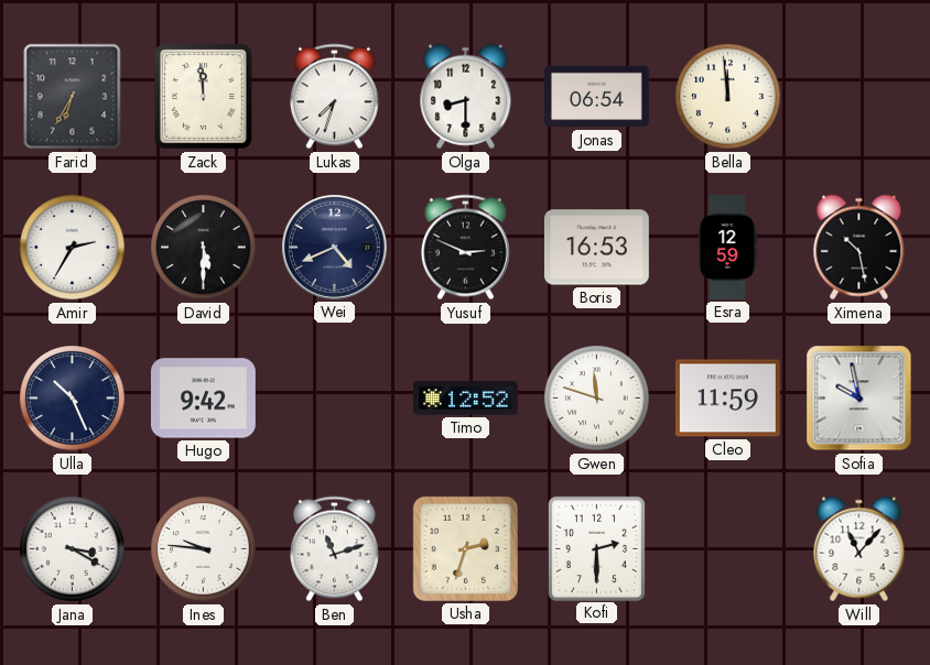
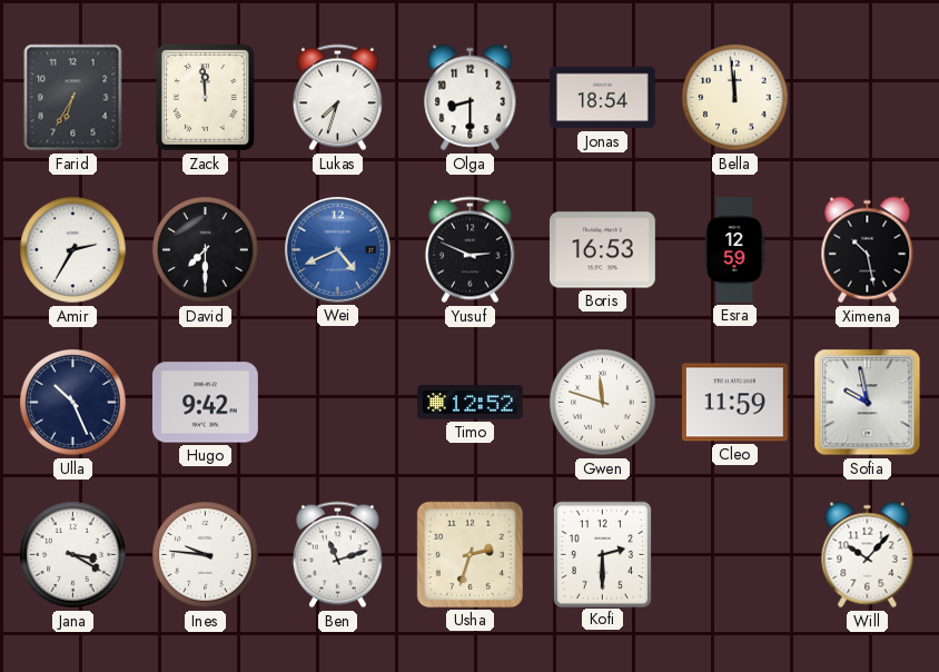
Jonas: 06:54 -> 18:54 (602, 98)
David: 5:30 -> 7:30 (206, 250)
Wei dial: navy -> blue (337, 249)
Will: 11:07 -> 10:07 (868, 555)
